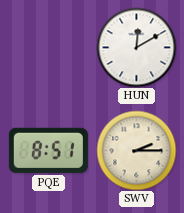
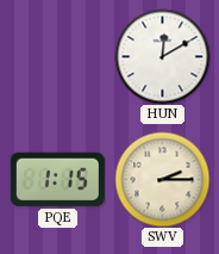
PQE: 8:51 -> 1:15 (57, 179)
